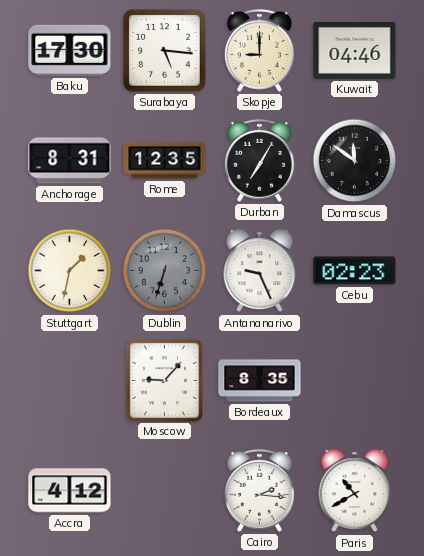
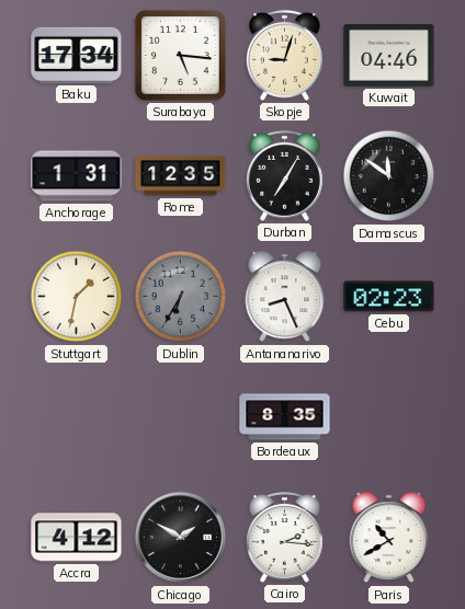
Baku: 17:30 -> 17:34 (77, 55)
Skopje: 9:00 -> 9:03 (284, 55)
Anchorage: 8:31 -> 1:31 (77, 176)
Dublin: 6:33 -> 6:35 (181, 297)
Antananarivo: 9:26 -> 8:26 (285, 297)
Moscow: 9:07 -> none (164, 380)
Chicago: none -> 1:50 (181, 538)
